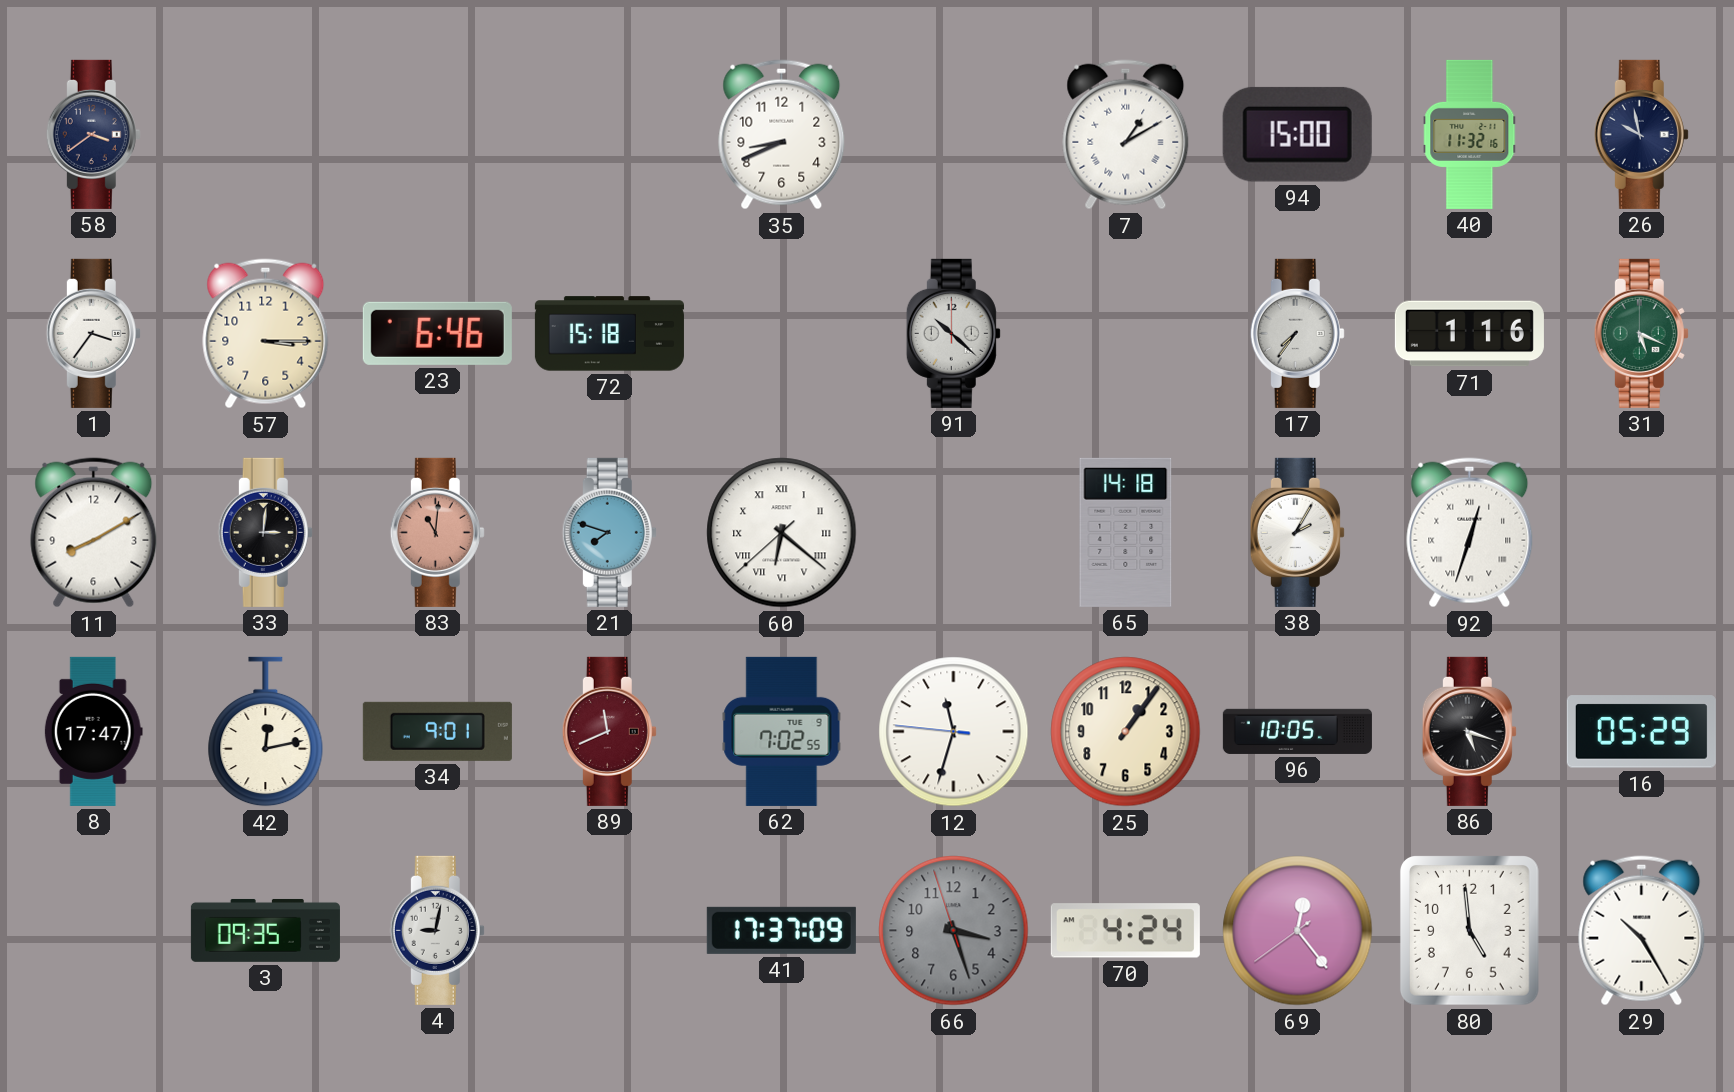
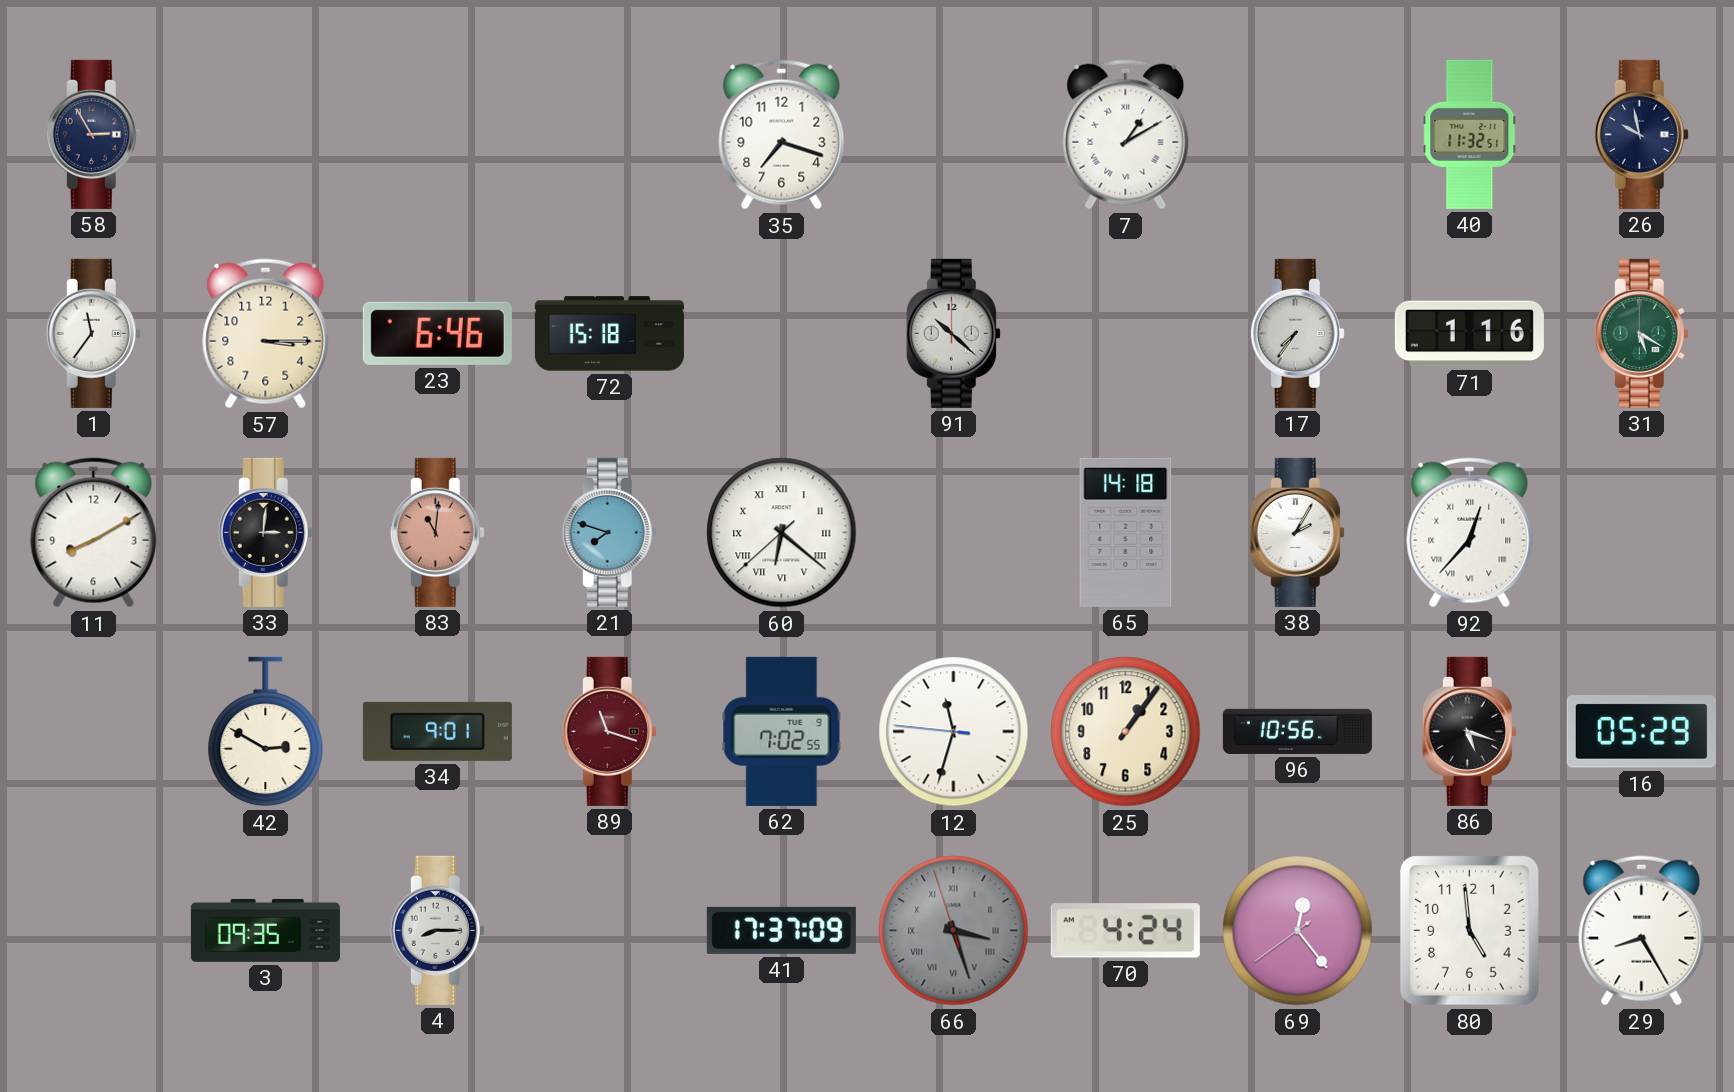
58: 3:39 -> 2:55 (93, 134)
35: 8:41 -> 7:18 (782, 135)
94: 15:00 -> none (1297, 134)
40: 11:32:16 -> 11:32:51 (1470, 134)
1: 3:36 -> 11:36 (93, 333)
31: 5:19 -> 5:20 (1641, 333)
92: 12:33 -> 12:37 (1470, 533)
8: 17:47 -> none (93, 731)
42: 12:13 -> 2:50 (266, 732)
89: 11:41 -> 11:18 (609, 731)
96: 10:05 -> 10:56 (1297, 731)
4: 9:02 -> 8:15 (437, 930)
66 numerals: Arabic -> Roman (954, 931)
29: 10:25 -> 8:25 (1642, 931)
